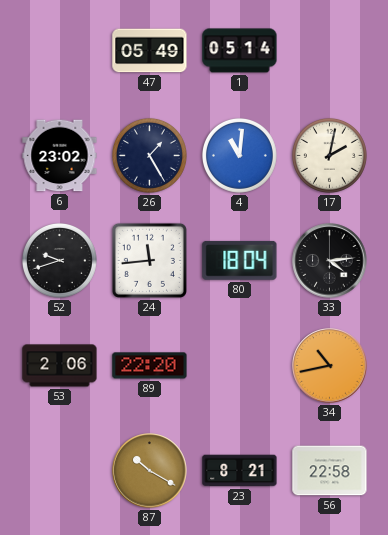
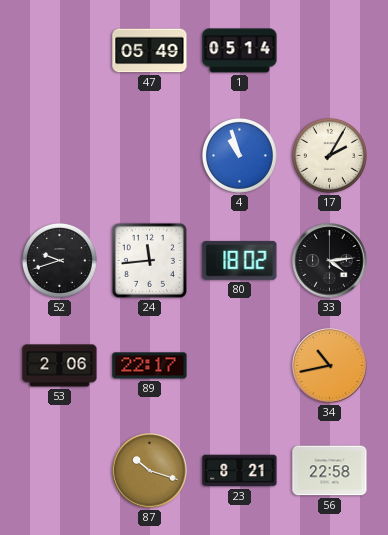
6: 23:02 -> none (60, 156)
26: 1:25 -> none (149, 155)
4: 11:01 -> 10:57 (239, 155)
17: 2:02 -> 2:05 (329, 155)
80: 18:04 -> 18:02 (240, 260)
89: 22:20 -> 22:17 (150, 366)
87: 10:20 -> 10:18 (150, 471)
